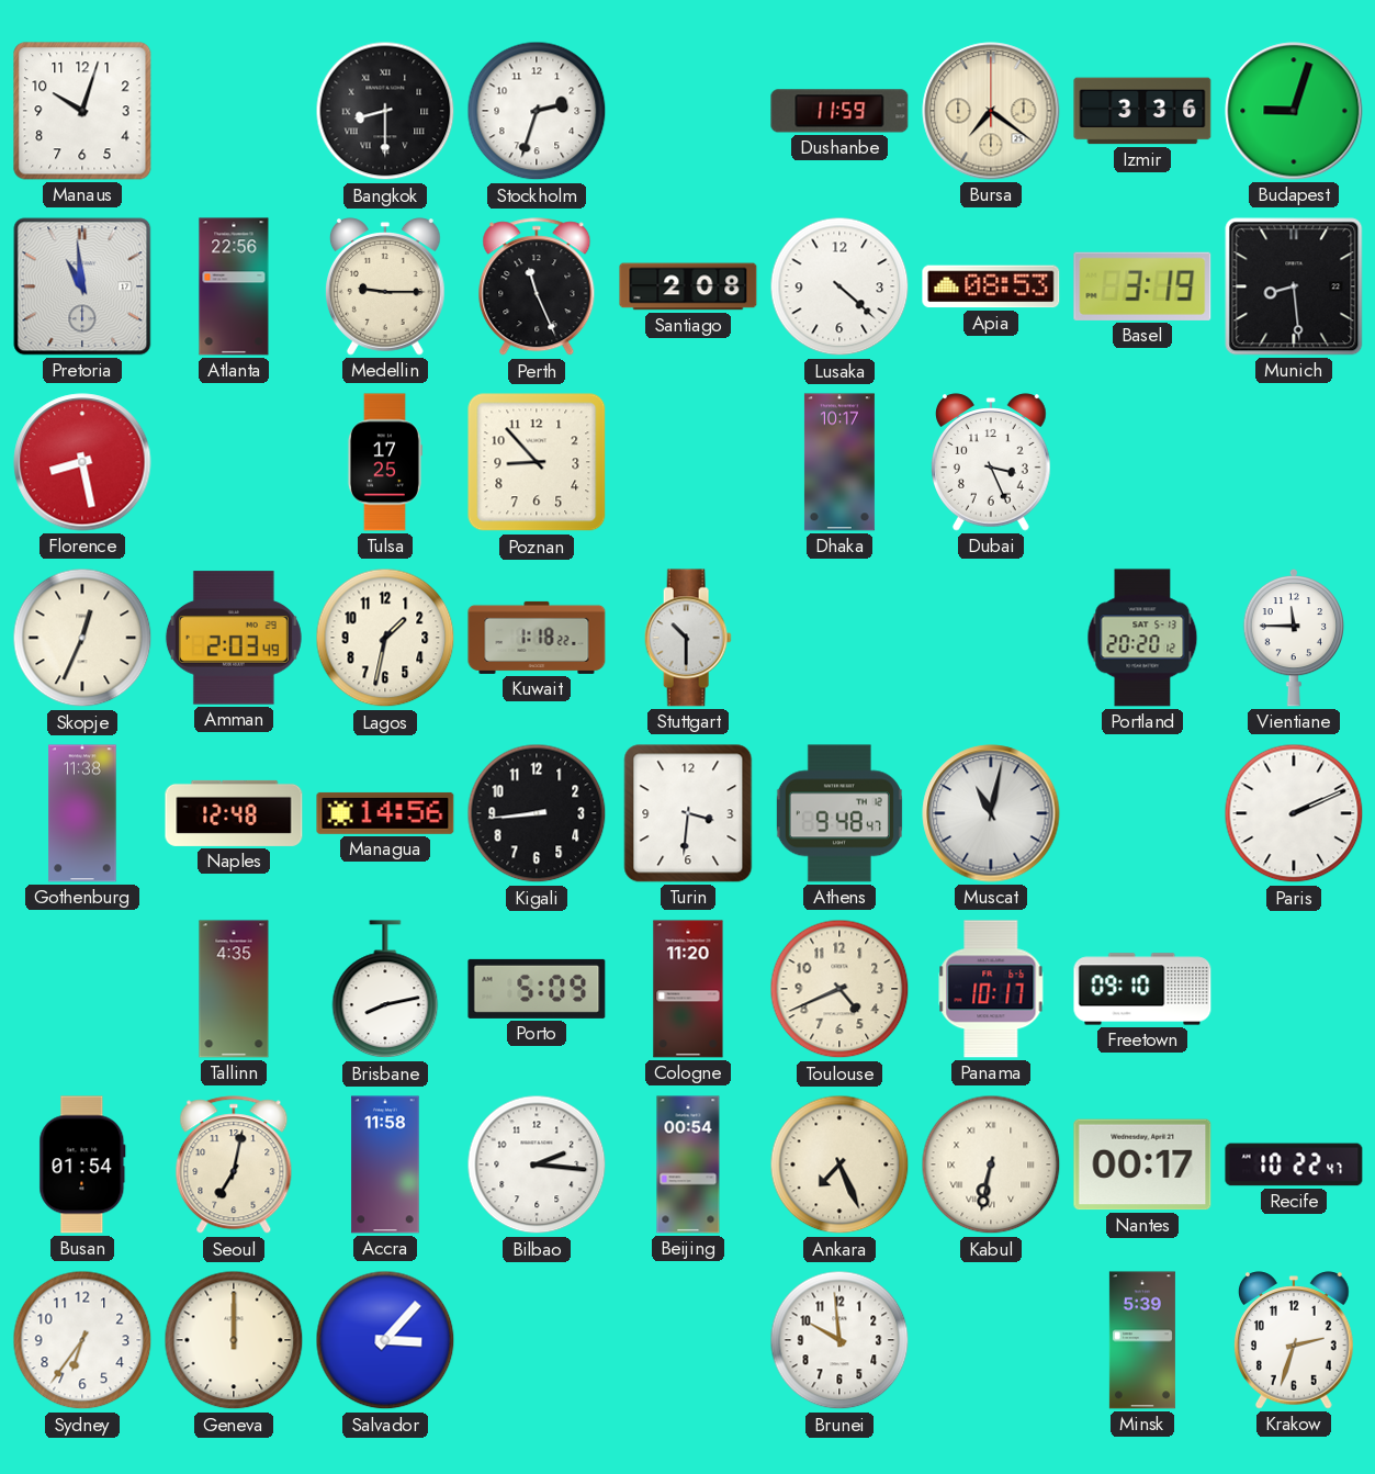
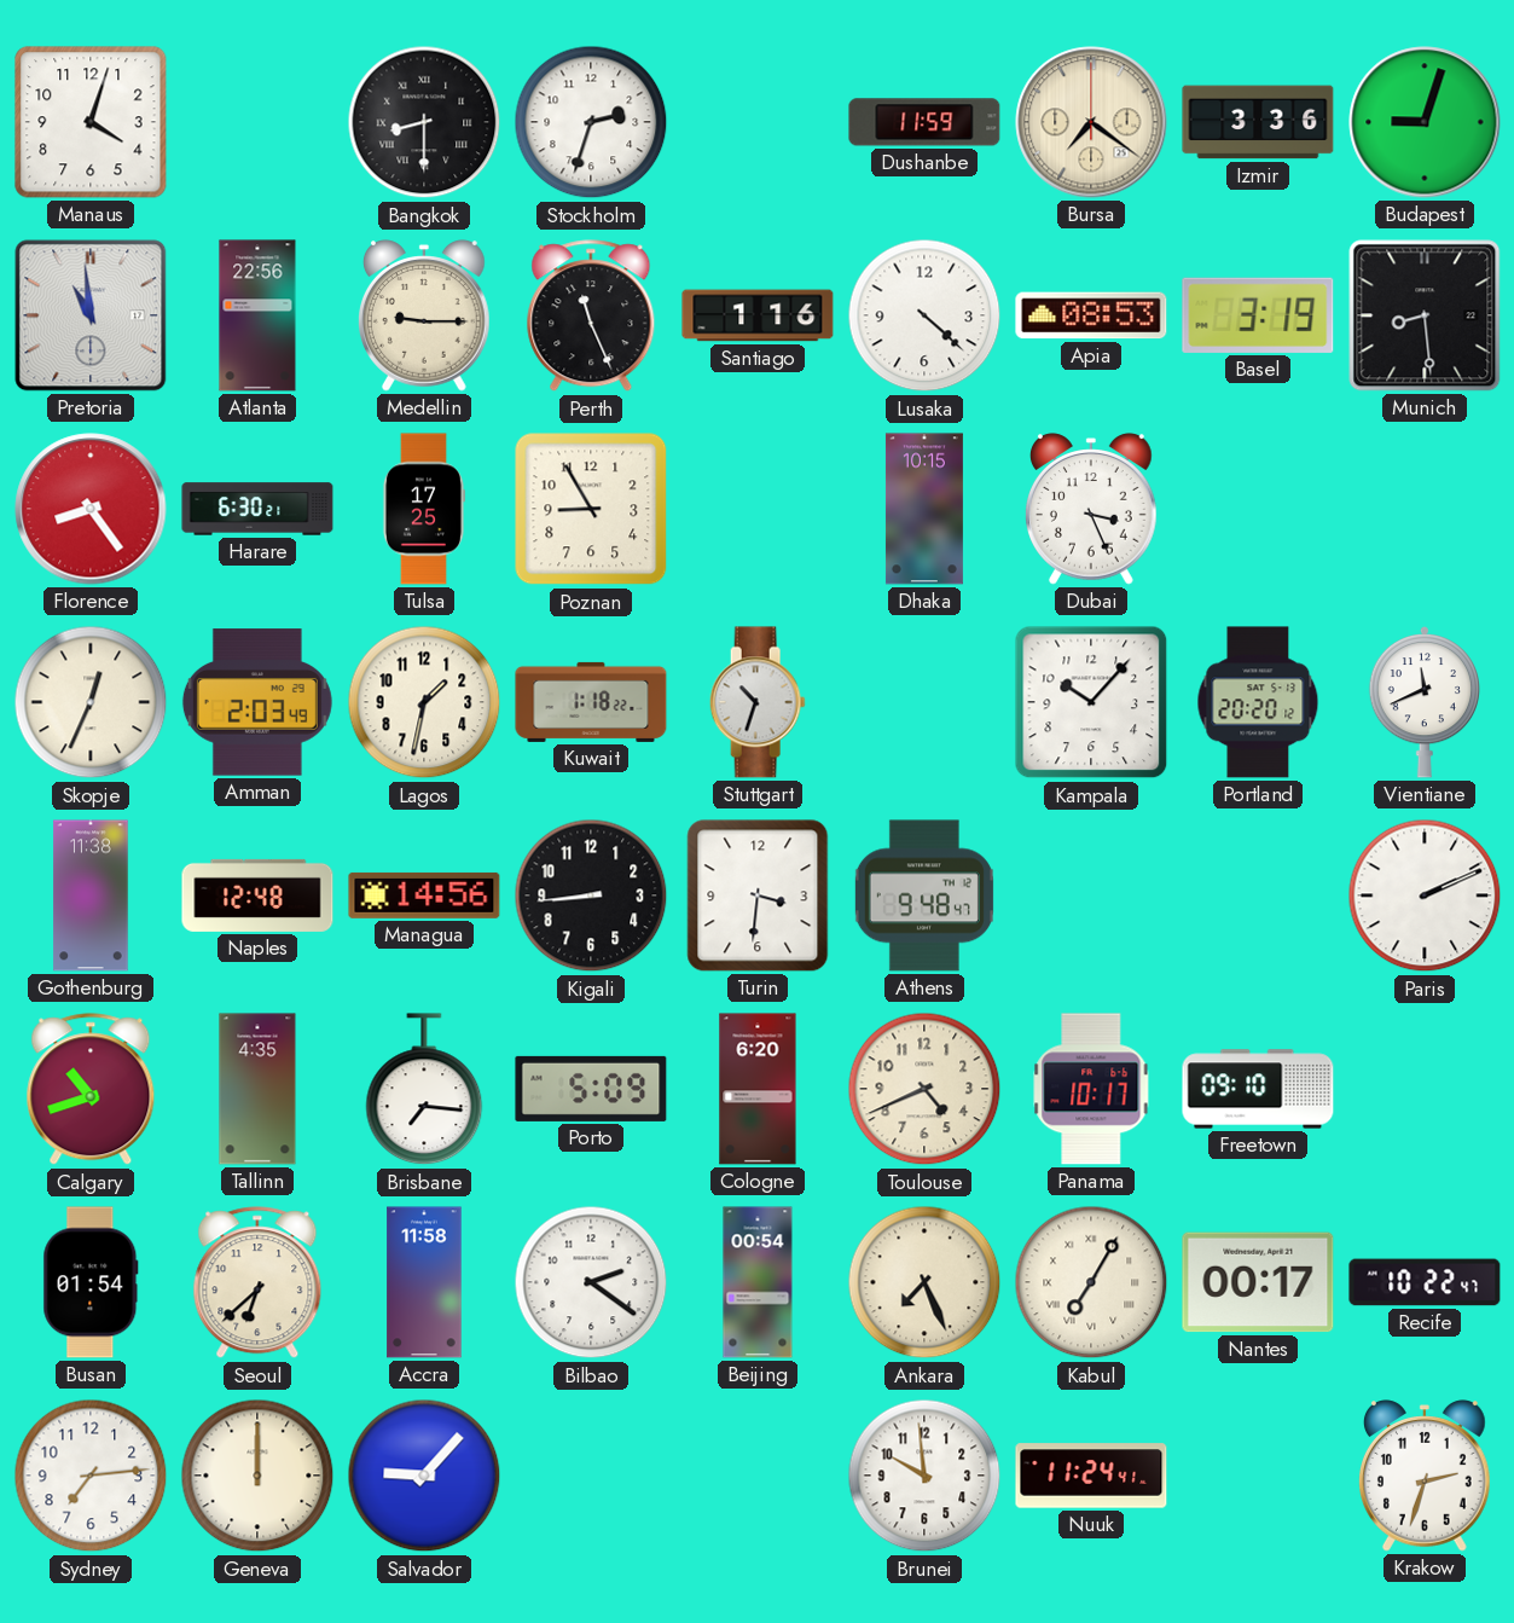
Manaus: 10:03 -> 4:03 (91, 122)
Santiago: 2:08 -> 1:16 (758, 315)
Florence: 8:28 -> 8:24 (91, 509)
Harare: none -> 6:30 (257, 509)
Poznan: 8:53 -> 8:55 (591, 509)
Dhaka: 10:17 -> 10:15 (924, 509)
Stuttgart: 10:30 -> 10:33 (758, 702)
Kampala: none -> 10:07 (1091, 702)
Vientiane: 11:45 -> 11:41 (1423, 702)
Muscat: 11:02 -> none (991, 813)
Calgary: none -> 10:42 (91, 1090)
Brisbane: 8:13 -> 7:16 (424, 1090)
Cologne: 11:20 -> 6:20 (758, 1089)
Seoul: 7:02 -> 6:38 (257, 1283)
Bilbao: 2:16 -> 2:21 (591, 1282)
Kabul: 6:32 -> 7:05 (1091, 1282)
Sydney: 6:36 -> 7:14 (91, 1476)
Salvador: 3:07 -> 9:07 (424, 1476)
Nuuk: none -> 11:24 (1091, 1476)
Minsk: 5:39 -> none (1142, 1340)
